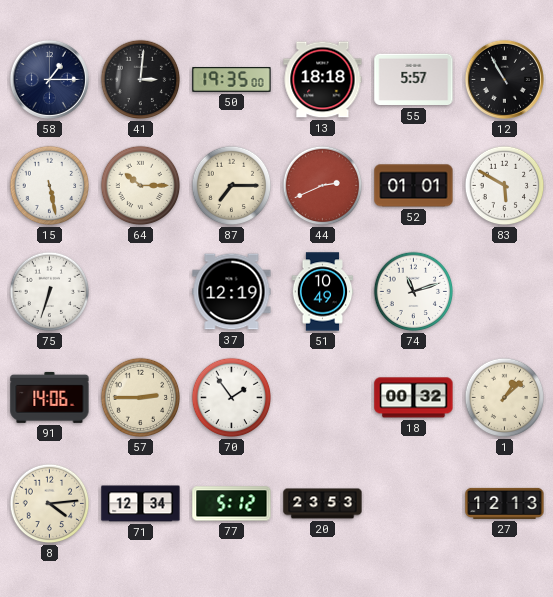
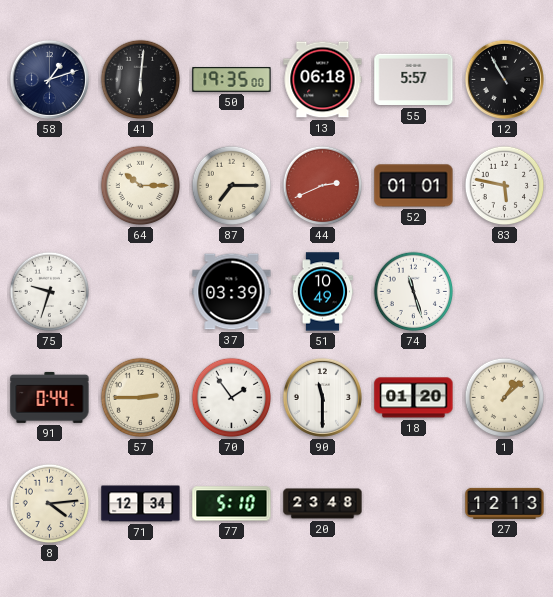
58: 1:15 -> 1:12 (49, 79)
41: 3:01 -> 6:01 (141, 80)
13: 18:18 -> 06:18 (323, 80)
15: 5:28 -> none (50, 186)
83: 5:50 -> 5:47 (505, 186)
75: 6:33 -> 9:33 (50, 292)
37: 12:19 -> 03:39 (232, 292)
74: 11:12 -> 11:27 (414, 292)
91: 14:06 -> 0:44 (50, 397)
90: none -> 11:30 (322, 397)
18: 00:32 -> 01:20 (414, 398)
77: 5:12 -> 5:10 (232, 504)
20: 23:53 -> 23:48 (323, 504)
